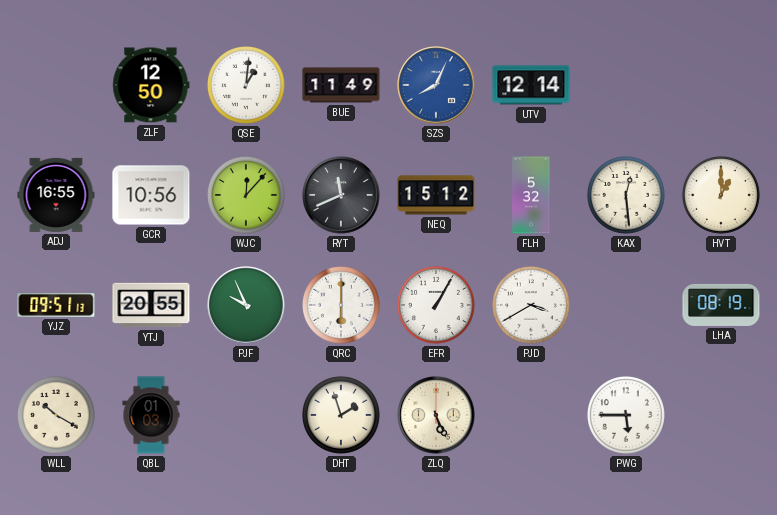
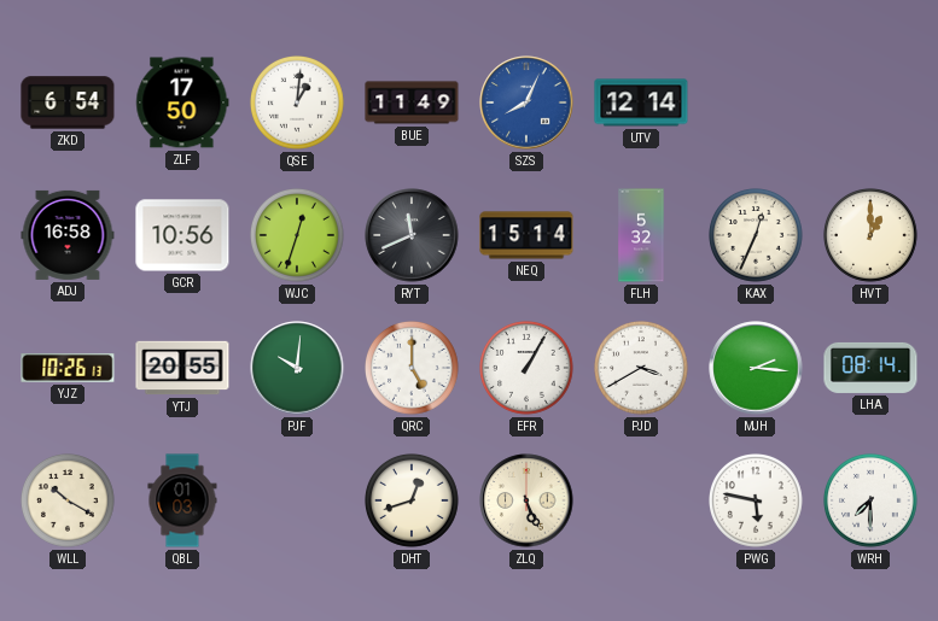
ZKD: none -> 6:54 (68, 102)
ZLF: 12:50 -> 17:50 (182, 102)
ADJ: 16:55 -> 16:58 (68, 235)
WJC: 12:07 -> 12:33 (298, 236)
NEQ: 15:12 -> 15:14 (526, 235)
KAX: 12:29 -> 12:34 (757, 236)
YJZ: 09:51 -> 10:26 (68, 369)
PJF: 9:56 -> 10:01 (297, 368)
QRC: 6:00 -> 5:00 (413, 369)
MJH: none -> 2:16 (756, 368)
LHA: 08:19 -> 08:14 (870, 368)
DHT: 1:57 -> 12:42 (413, 502)
PWG: 5:45 -> 5:47 (757, 502)
WRH: none -> 7:30 (872, 502)
